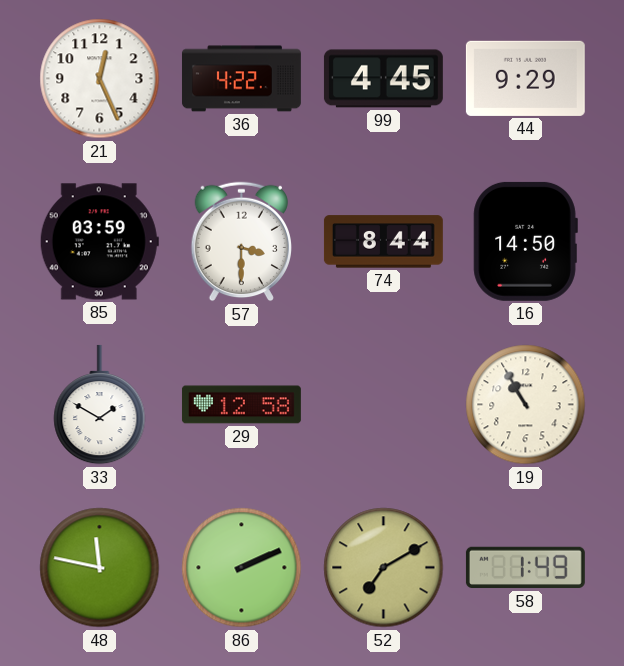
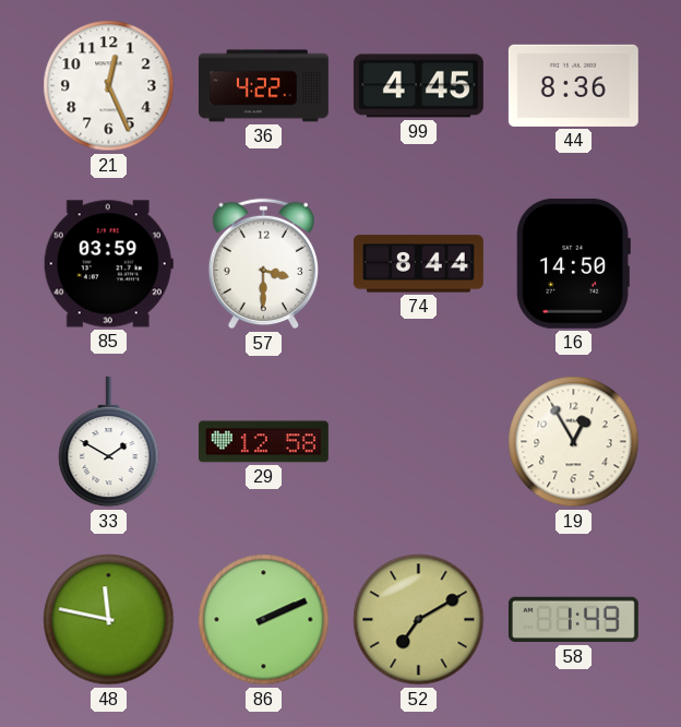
44: 9:29 -> 8:36 (573, 85)
19: 10:55 -> 12:55 (574, 442)
